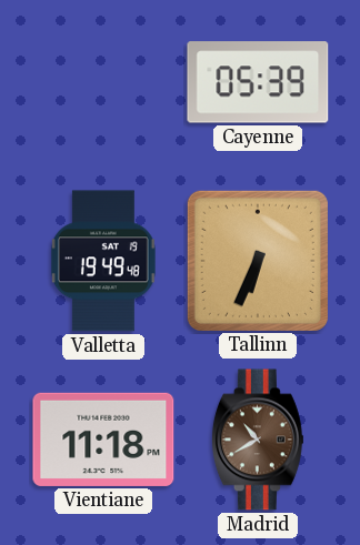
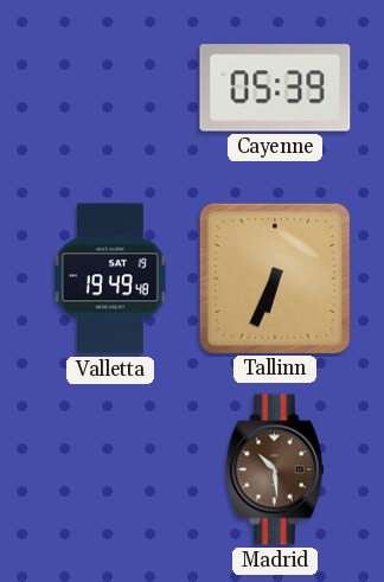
Vientiane: 11:18 -> none (103, 440)
Madrid: 10:40 -> 10:29 (275, 469)
